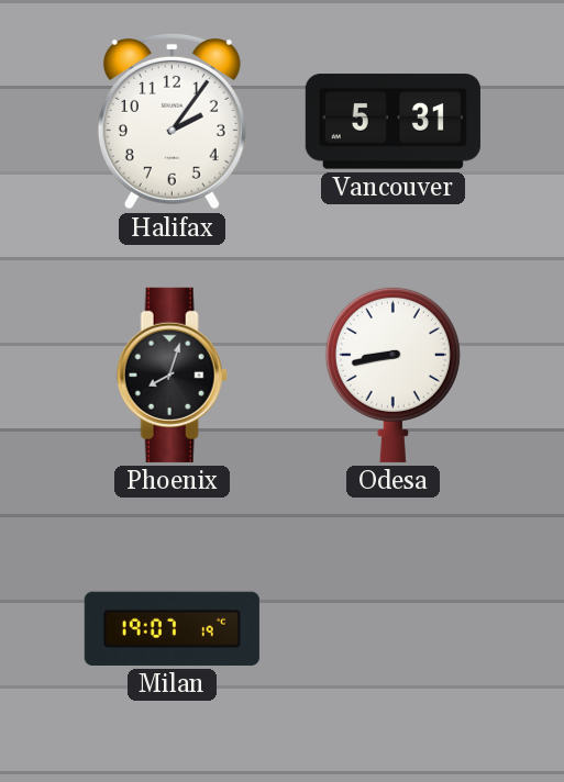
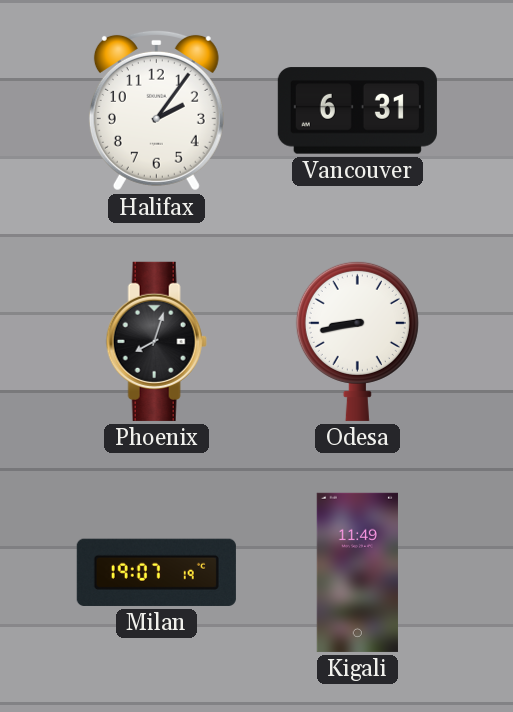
Vancouver: 5:31 -> 6:31 (357, 111)
Kigali: none -> 11:49 (357, 572)
